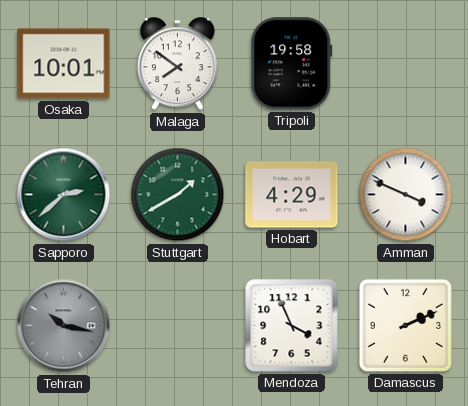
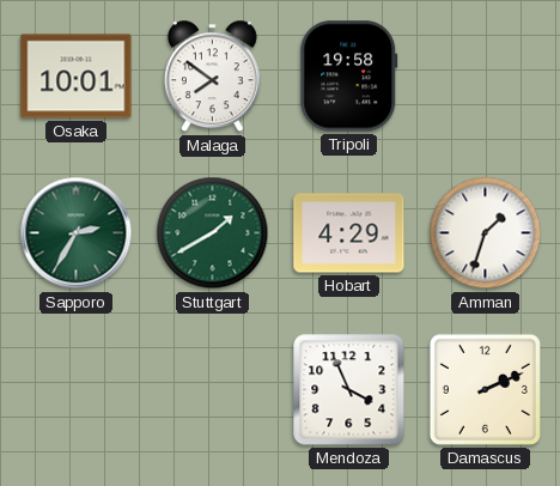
Sapporo: 2:38 -> 2:35 (77, 233)
Amman: 3:49 -> 1:33 (486, 233)
Tehran: 10:17 -> none (64, 326)
